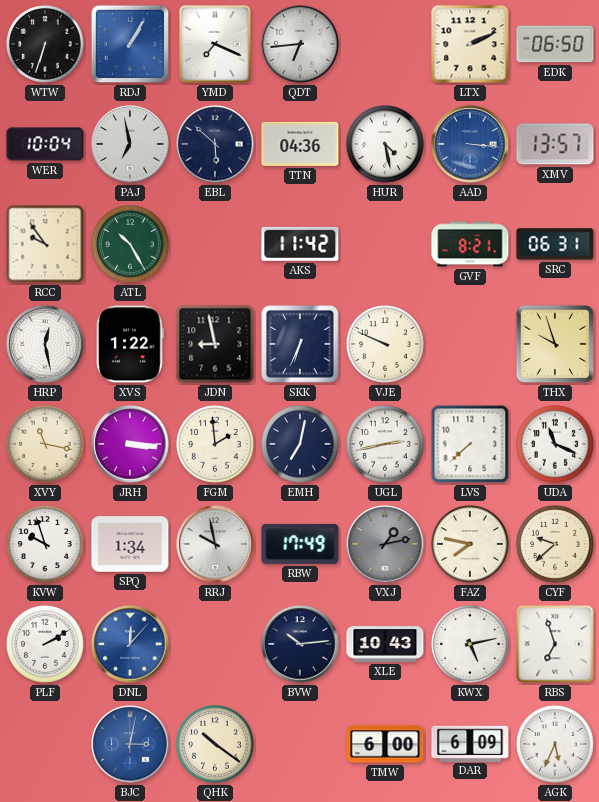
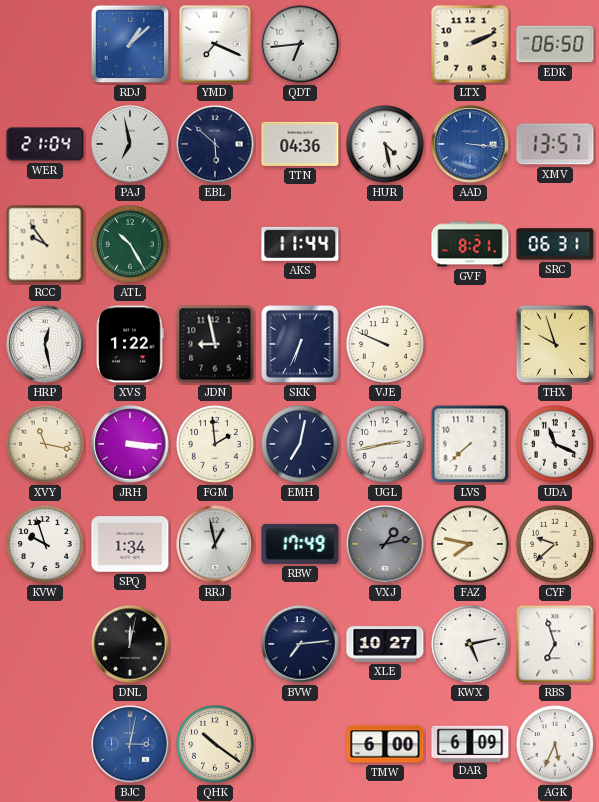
WTW: 6:33 -> none (45, 44)
RDJ: 1:05 -> 1:08 (130, 44)
WER: 10:04 -> 21:04 (45, 144)
AKS: 11:42 -> 11:44 (300, 244)
RRJ: 9:58 -> 12:58 (215, 544)
PLF: 2:10 -> none (45, 644)
DNL: 12:07 -> 12:02 (130, 644)
DNL dial: blue -> black (130, 644)
BVW: 10:14 -> 7:14 (300, 644)
XLE: 10:43 -> 10:27 (385, 644)
